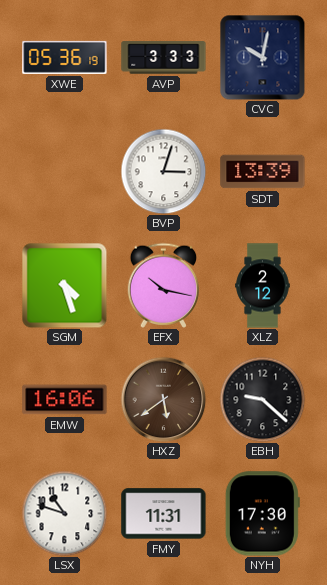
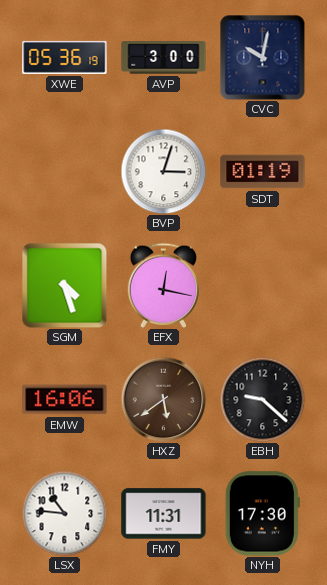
AVP: 3:33 -> 3:00 (164, 58)
SDT: 13:39 -> 01:19 (263, 172)
EFX: 10:17 -> 12:17 (164, 285)
XLZ: 2:12 -> none (263, 286)
LSX: 10:48 -> 10:46 (64, 513)
